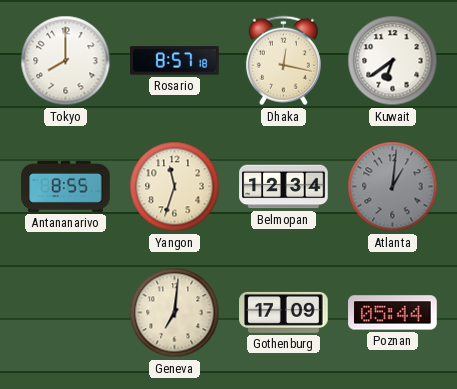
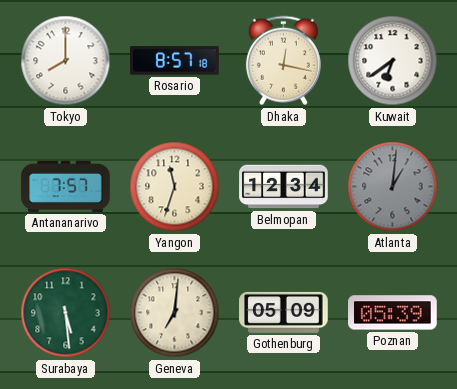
Antananarivo: 8:55 -> 7:57 (66, 186)
Surabaya: none -> 5:29 (66, 313)
Gothenburg: 17:09 -> 05:09 (284, 312)
Poznan: 05:44 -> 05:39 (393, 313)
